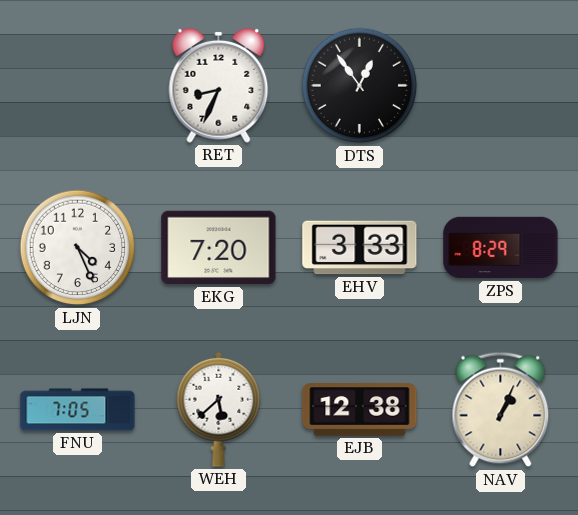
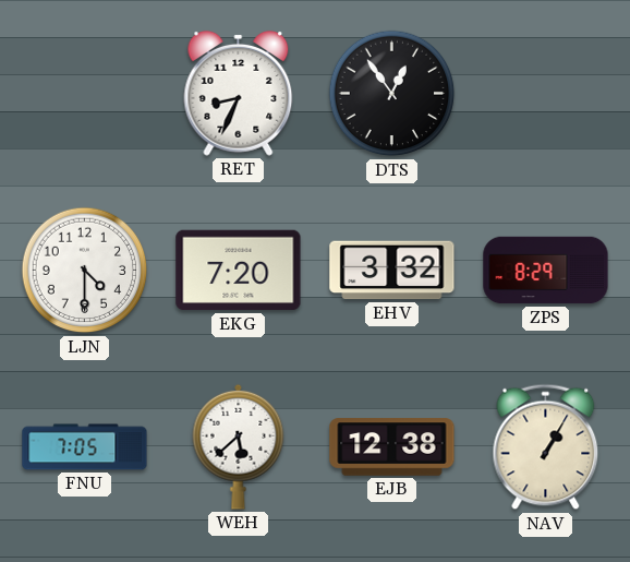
LJN: 4:26 -> 4:30 (85, 271)
EHV: 3:33 -> 3:32 (392, 271)
NAV: 1:04 -> 1:05 (546, 447)
